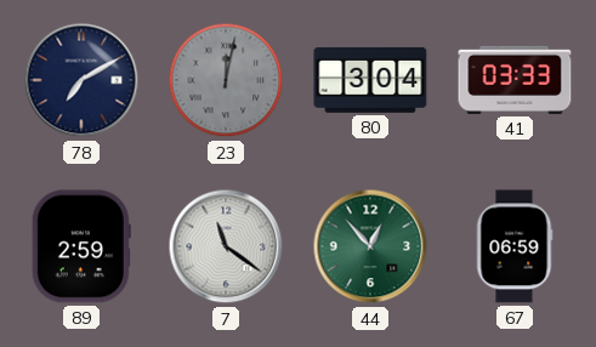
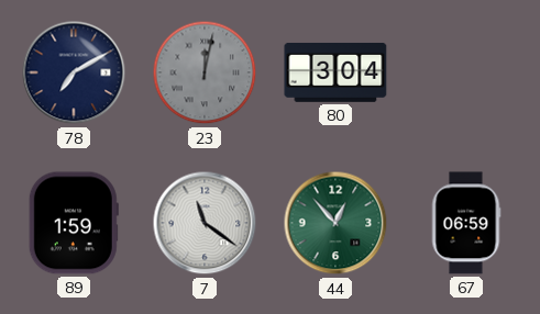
41: 03:33 -> none (515, 80)
89: 2:59 -> 1:59 (74, 223)
